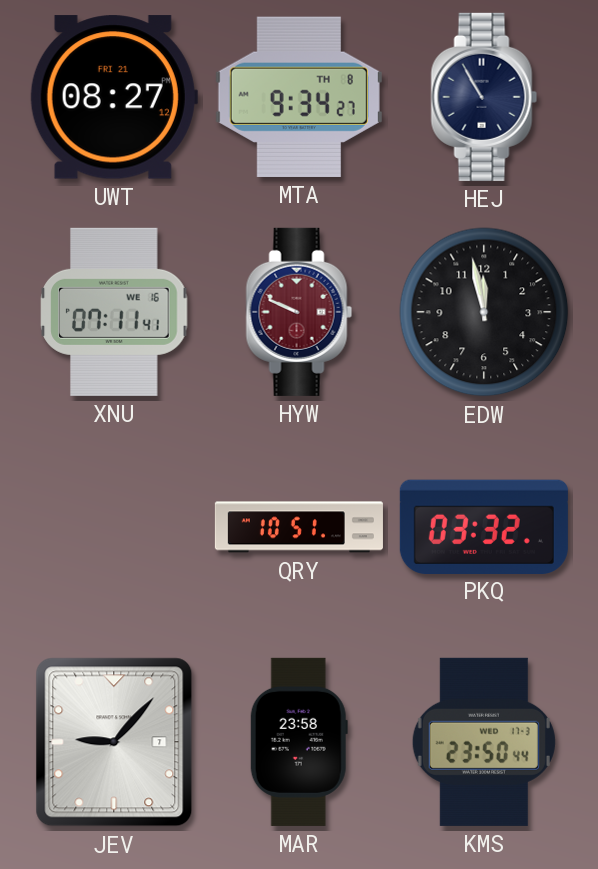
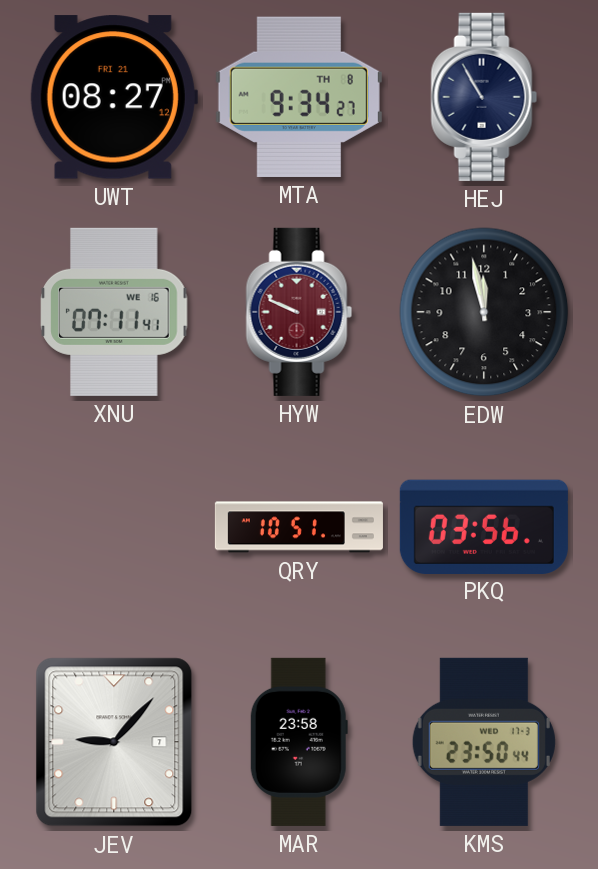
PKQ: 03:32 -> 03:56 (484, 526)
